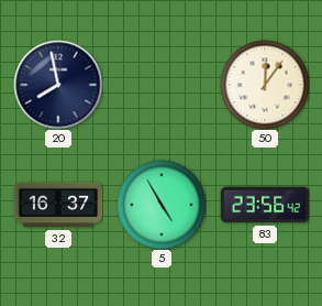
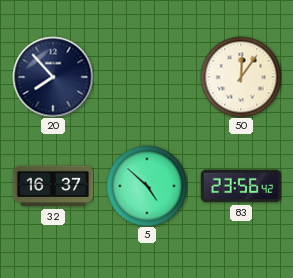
20: 7:58 -> 7:53 (53, 77)
5: 4:55 -> 4:52 (147, 186)
